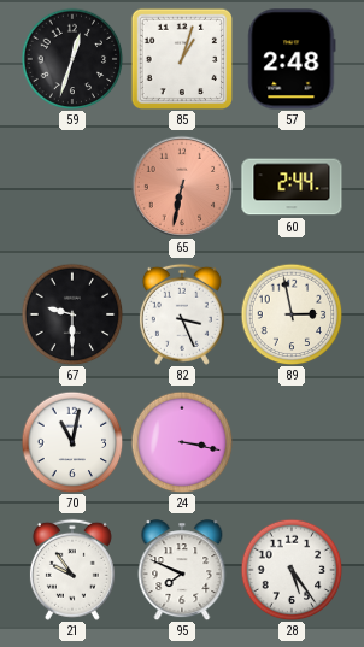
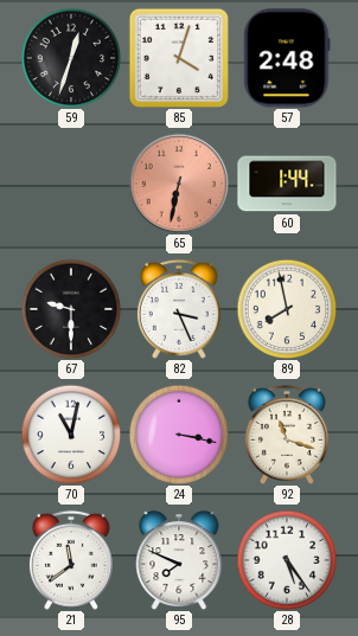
85: 1:03 -> 4:03 (178, 57)
60: 2:44 -> 1:44 (287, 184)
89: 2:58 -> 7:58 (287, 309)
92: none -> 11:18 (287, 435)
21: 9:54 -> 11:39 (71, 560)
